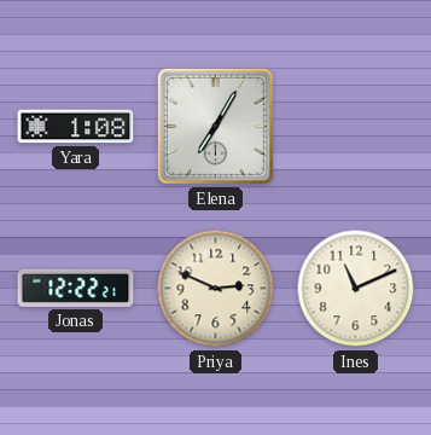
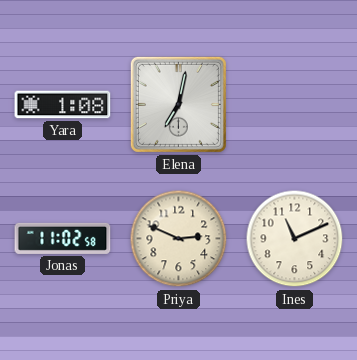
Elena: 7:05 -> 7:02 (178, 104)
Jonas: 12:22 -> 11:02 (63, 238)
